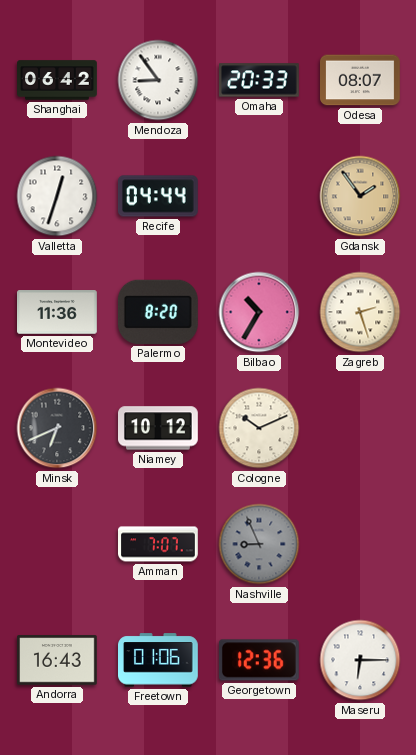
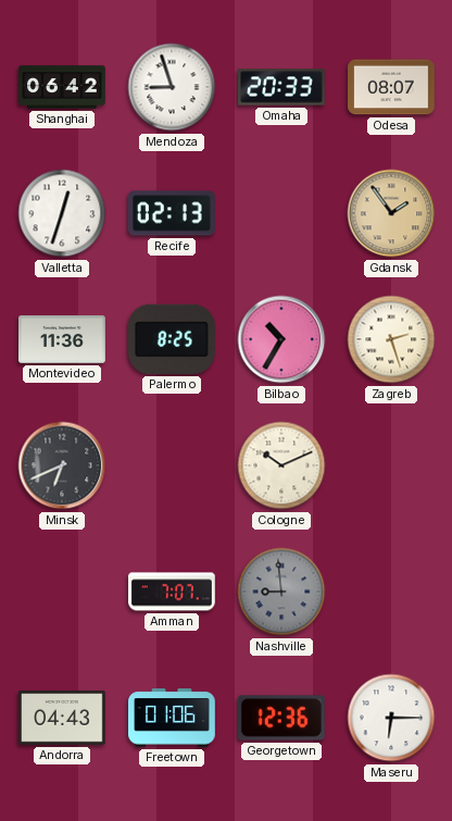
Mendoza: 8:54 -> 8:57 (172, 87)
Recife: 04:44 -> 02:13 (172, 213)
Palermo: 8:20 -> 8:25 (172, 339)
Niamey: 10:12 -> none (159, 428)
Nashville: 8:56 -> 8:59 (281, 592)
Andorra: 16:43 -> 04:43 (63, 718)
